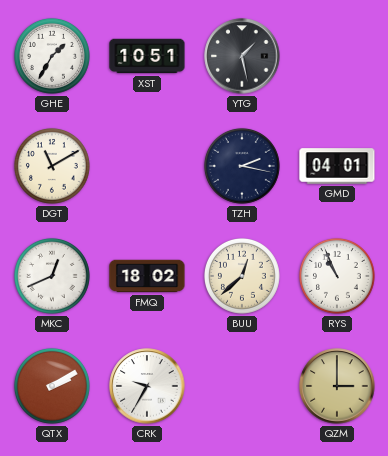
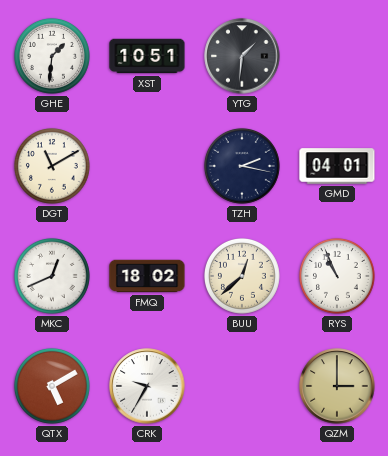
GHE: 1:35 -> 1:31 (52, 56)
YTG: 1:28 -> 1:31 (242, 56)
QTX: 2:10 -> 5:10 (52, 386)
